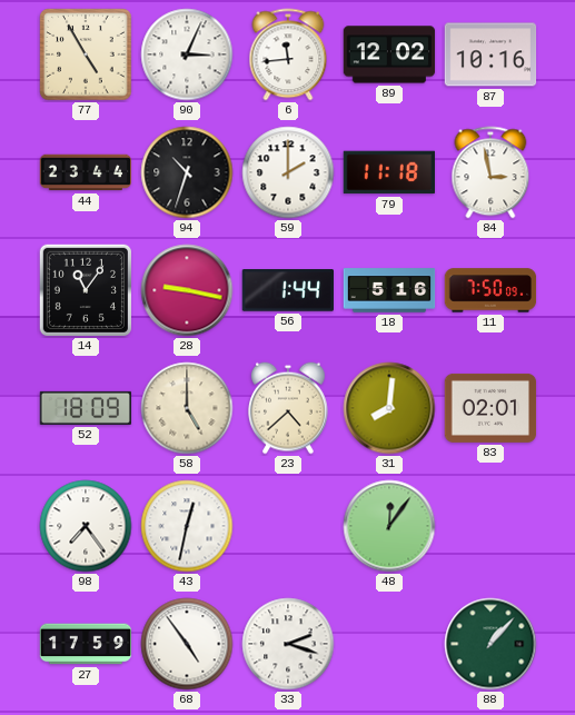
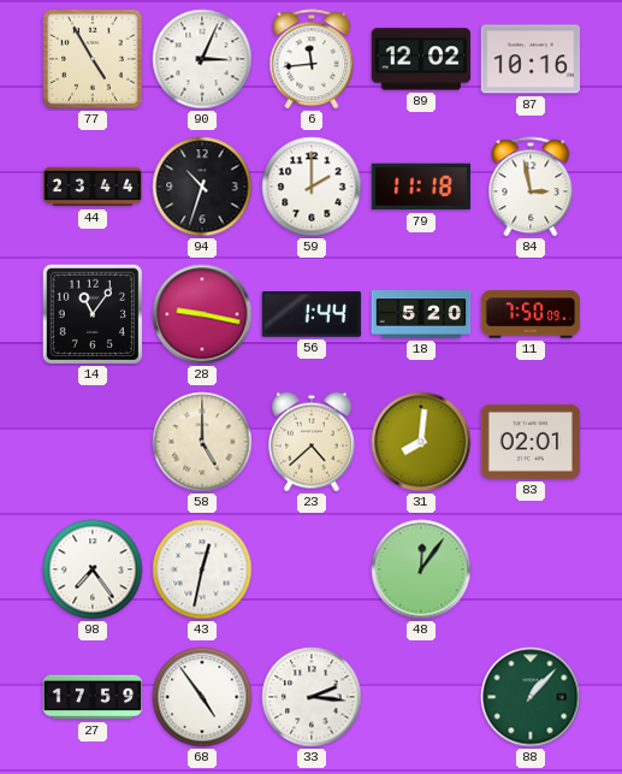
18: 5:16 -> 5:20 (421, 314)
52: 18:09 -> none (86, 408)
33: 2:18 -> 2:16 (312, 697)
